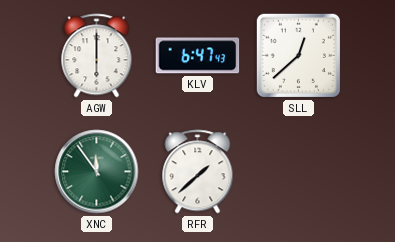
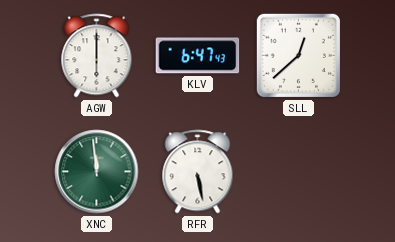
XNC: 11:54 -> 11:59 (97, 172)
RFR: 1:38 -> 5:28 (198, 172)
